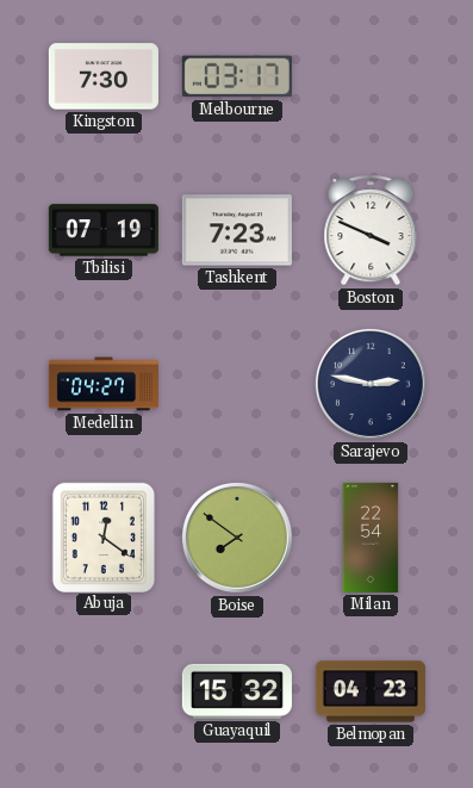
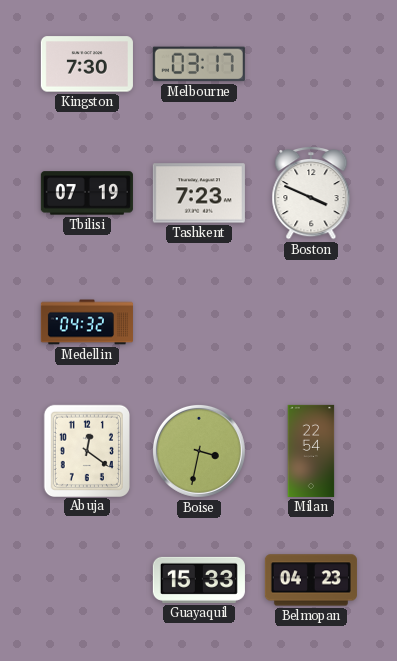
Medellin: 04:27 -> 04:32 (87, 322)
Sarajevo: 2:47 -> none (371, 384)
Boise: 7:51 -> 3:32 (199, 451)
Guayaquil: 15:32 -> 15:33 (199, 580)
